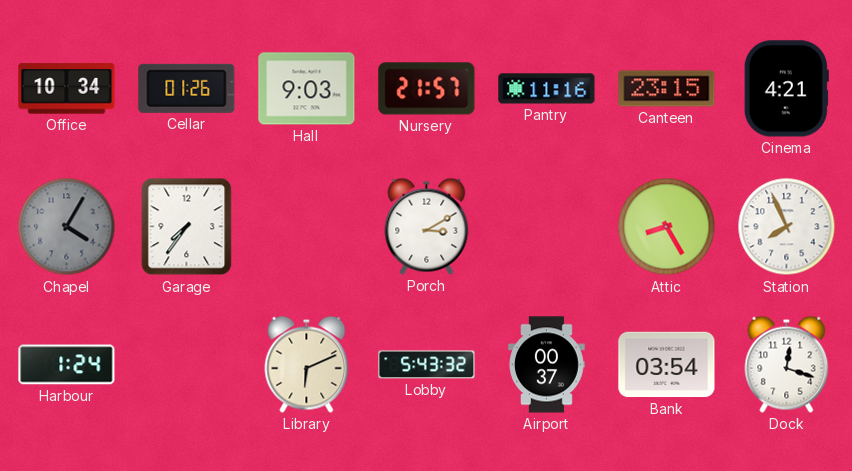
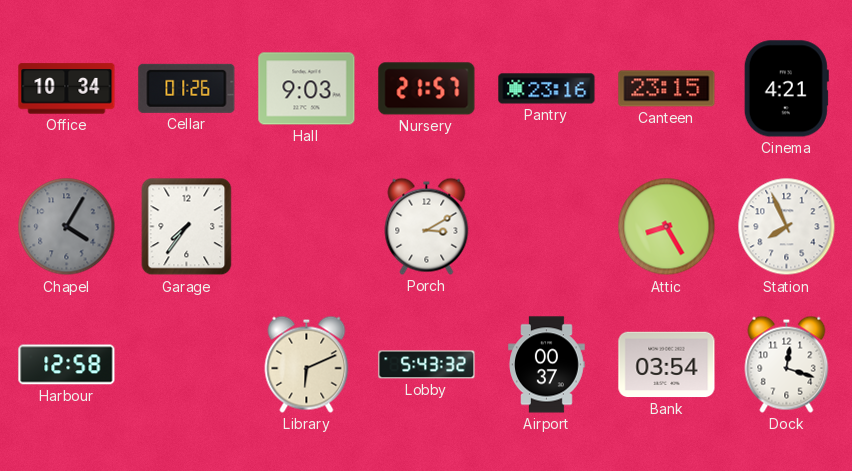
Pantry: 11:16 -> 23:16 (547, 89)
Harbour: 1:24 -> 12:58 (67, 365)
